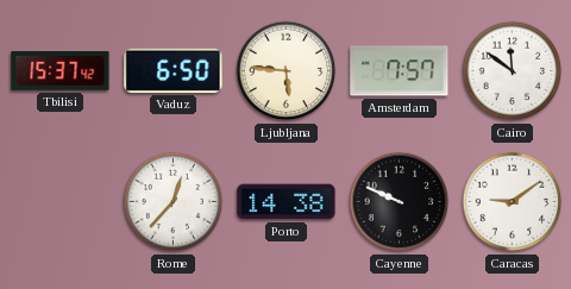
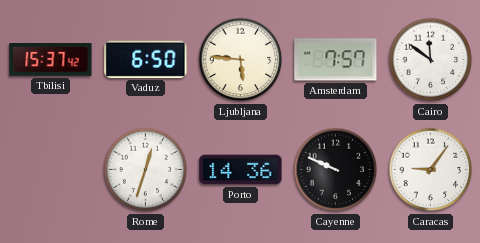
Rome: 12:37 -> 12:33 (146, 170)
Porto: 14:38 -> 14:36 (241, 170)
Caracas: 9:09 -> 9:06 (431, 170)
